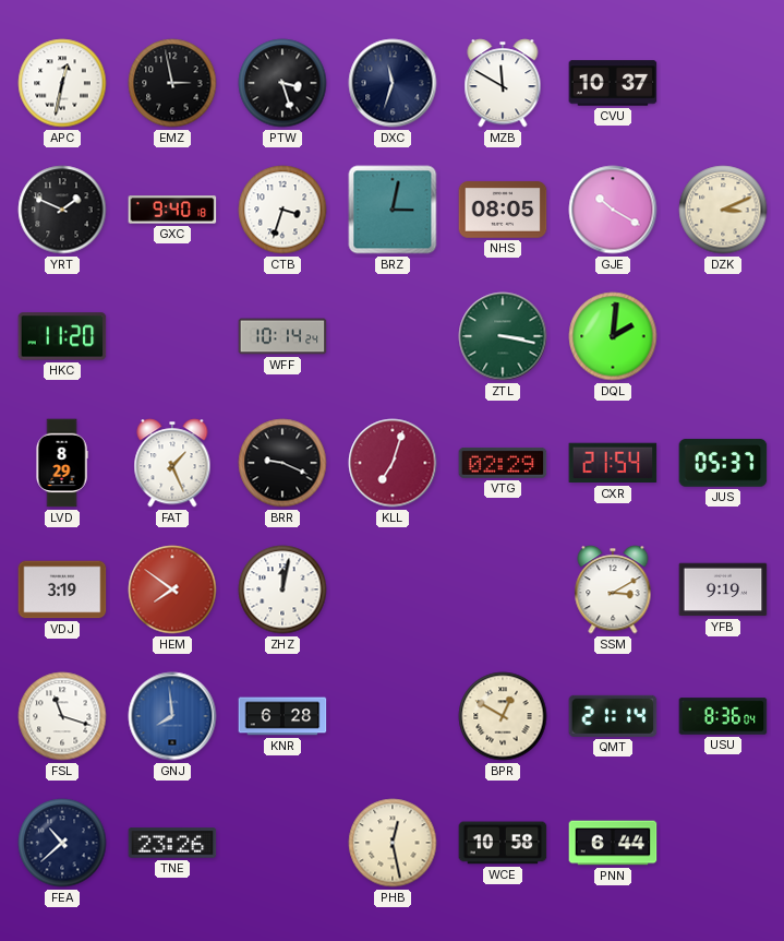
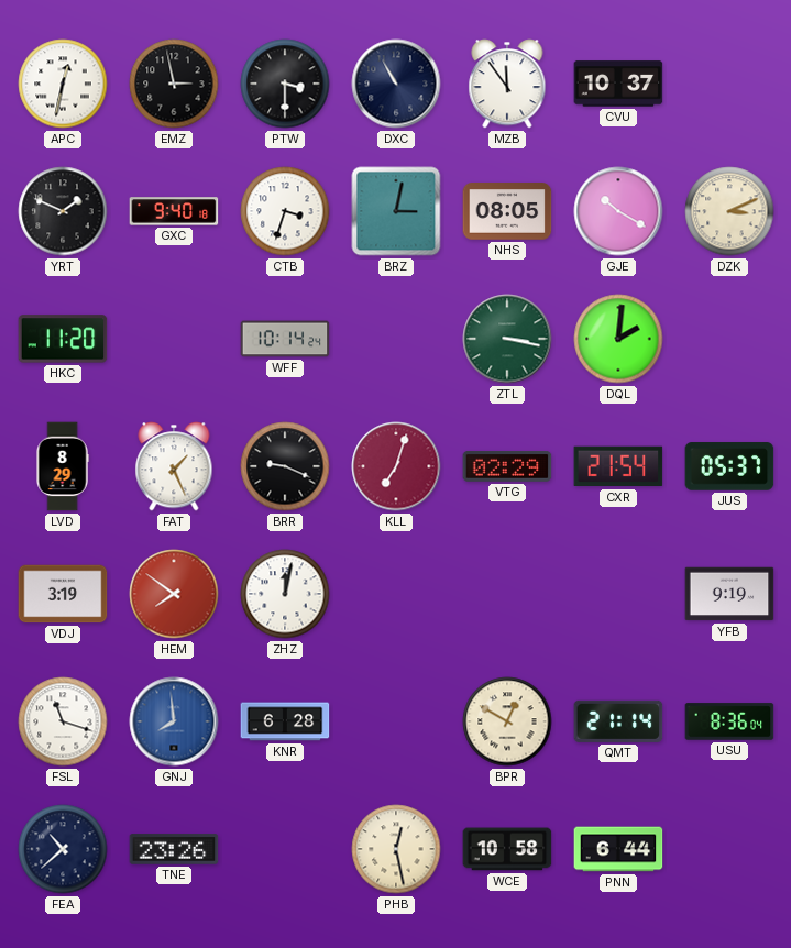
PTW: 3:27 -> 3:30 (285, 84)
DXC: 11:33 -> 10:55 (396, 84)
MZB: 11:50 -> 11:54 (507, 84)
SSM: 3:10 -> none (613, 589)
